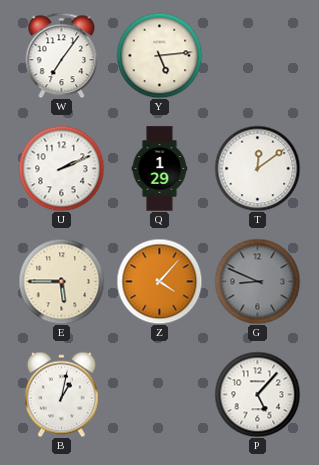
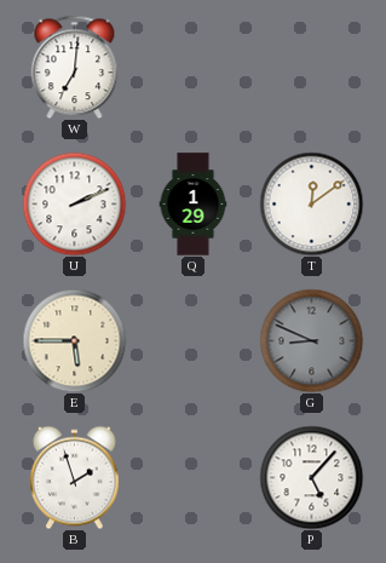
W: 7:06 -> 7:01 (75, 67)
Y: 5:14 -> none (159, 55)
Z: 4:07 -> none (159, 281)
B: 1:02 -> 1:57 (74, 477)
